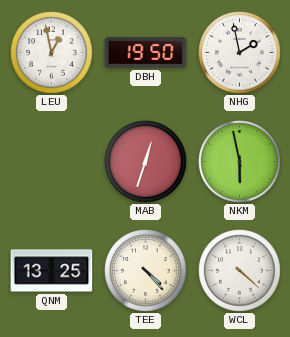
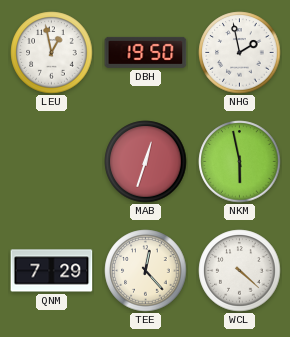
QNM: 13:25 -> 7:29 (52, 271)
TEE: 4:23 -> 12:23 (146, 271)
